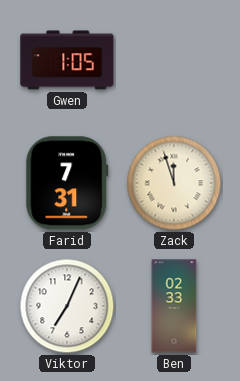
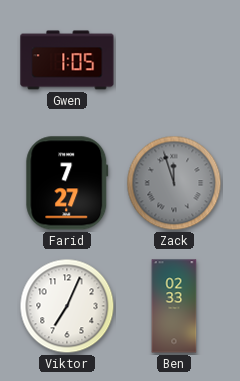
Farid: 7:31 -> 7:27 (67, 183)
Zack dial: cream -> grey (174, 183)
